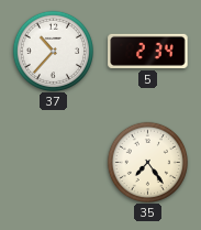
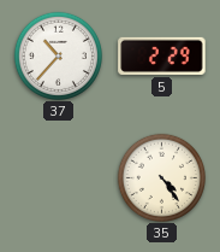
5: 2:34 -> 2:29 (162, 55)
35: 7:24 -> 4:24 (161, 177)
